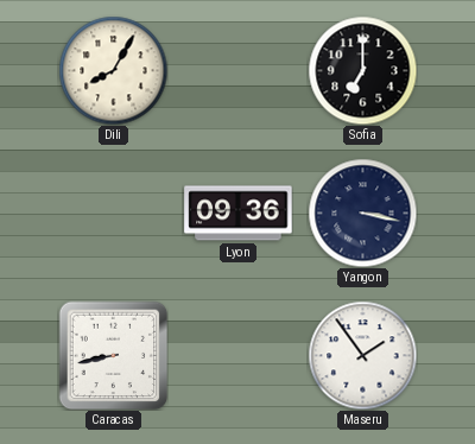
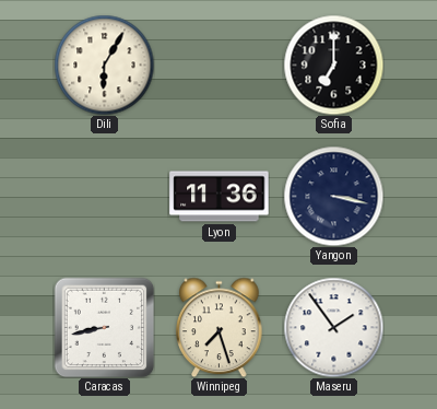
Dili: 8:05 -> 6:05 (104, 65)
Lyon: 09:36 -> 11:36 (220, 197)
Winnipeg: none -> 7:27 (220, 327)
